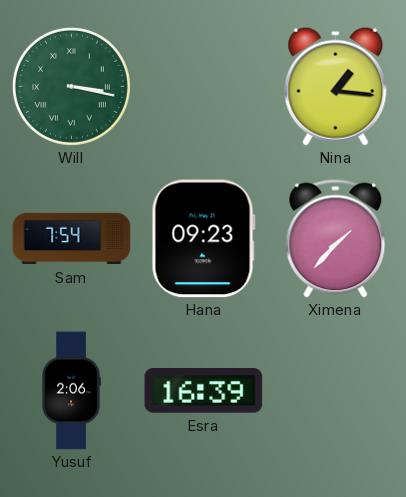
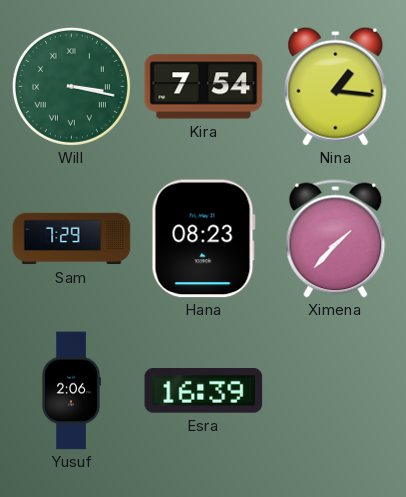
Kira: none -> 7:54 (204, 87)
Sam: 7:54 -> 7:29 (72, 239)
Hana: 09:23 -> 08:23 (203, 239)
